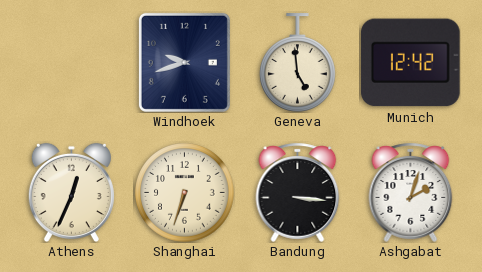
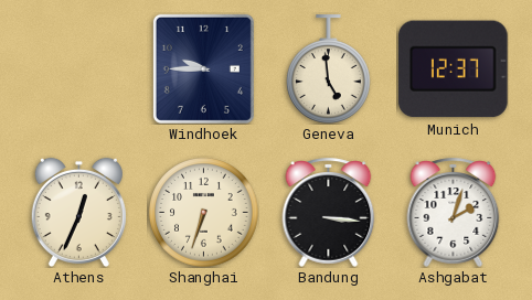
Windhoek: 9:42 -> 9:45 (203, 68)
Munich: 12:42 -> 12:37 (454, 69)
